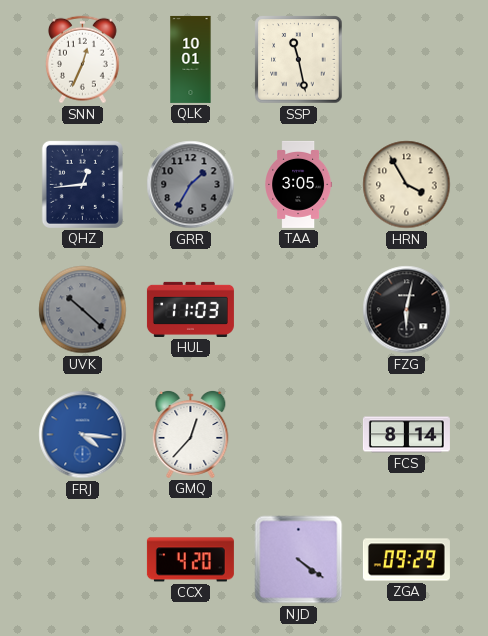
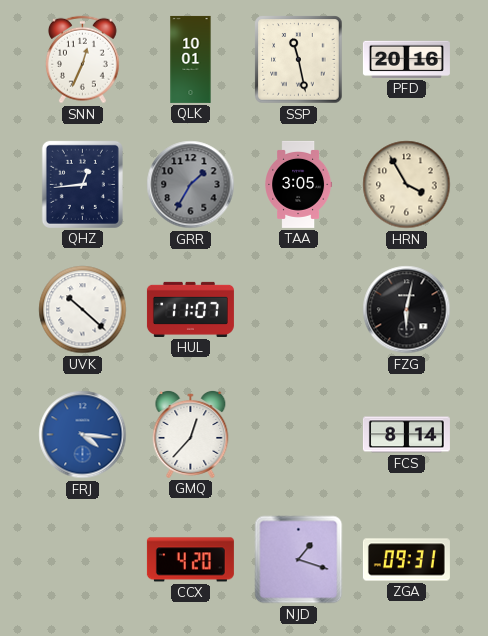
PFD: none -> 20:16 (406, 59)
UVK dial: grey -> white (83, 310)
HUL: 11:03 -> 11:07 (190, 309)
NJD: 4:21 -> 1:18 (299, 560)
ZGA: 09:29 -> 09:31 (406, 560)
